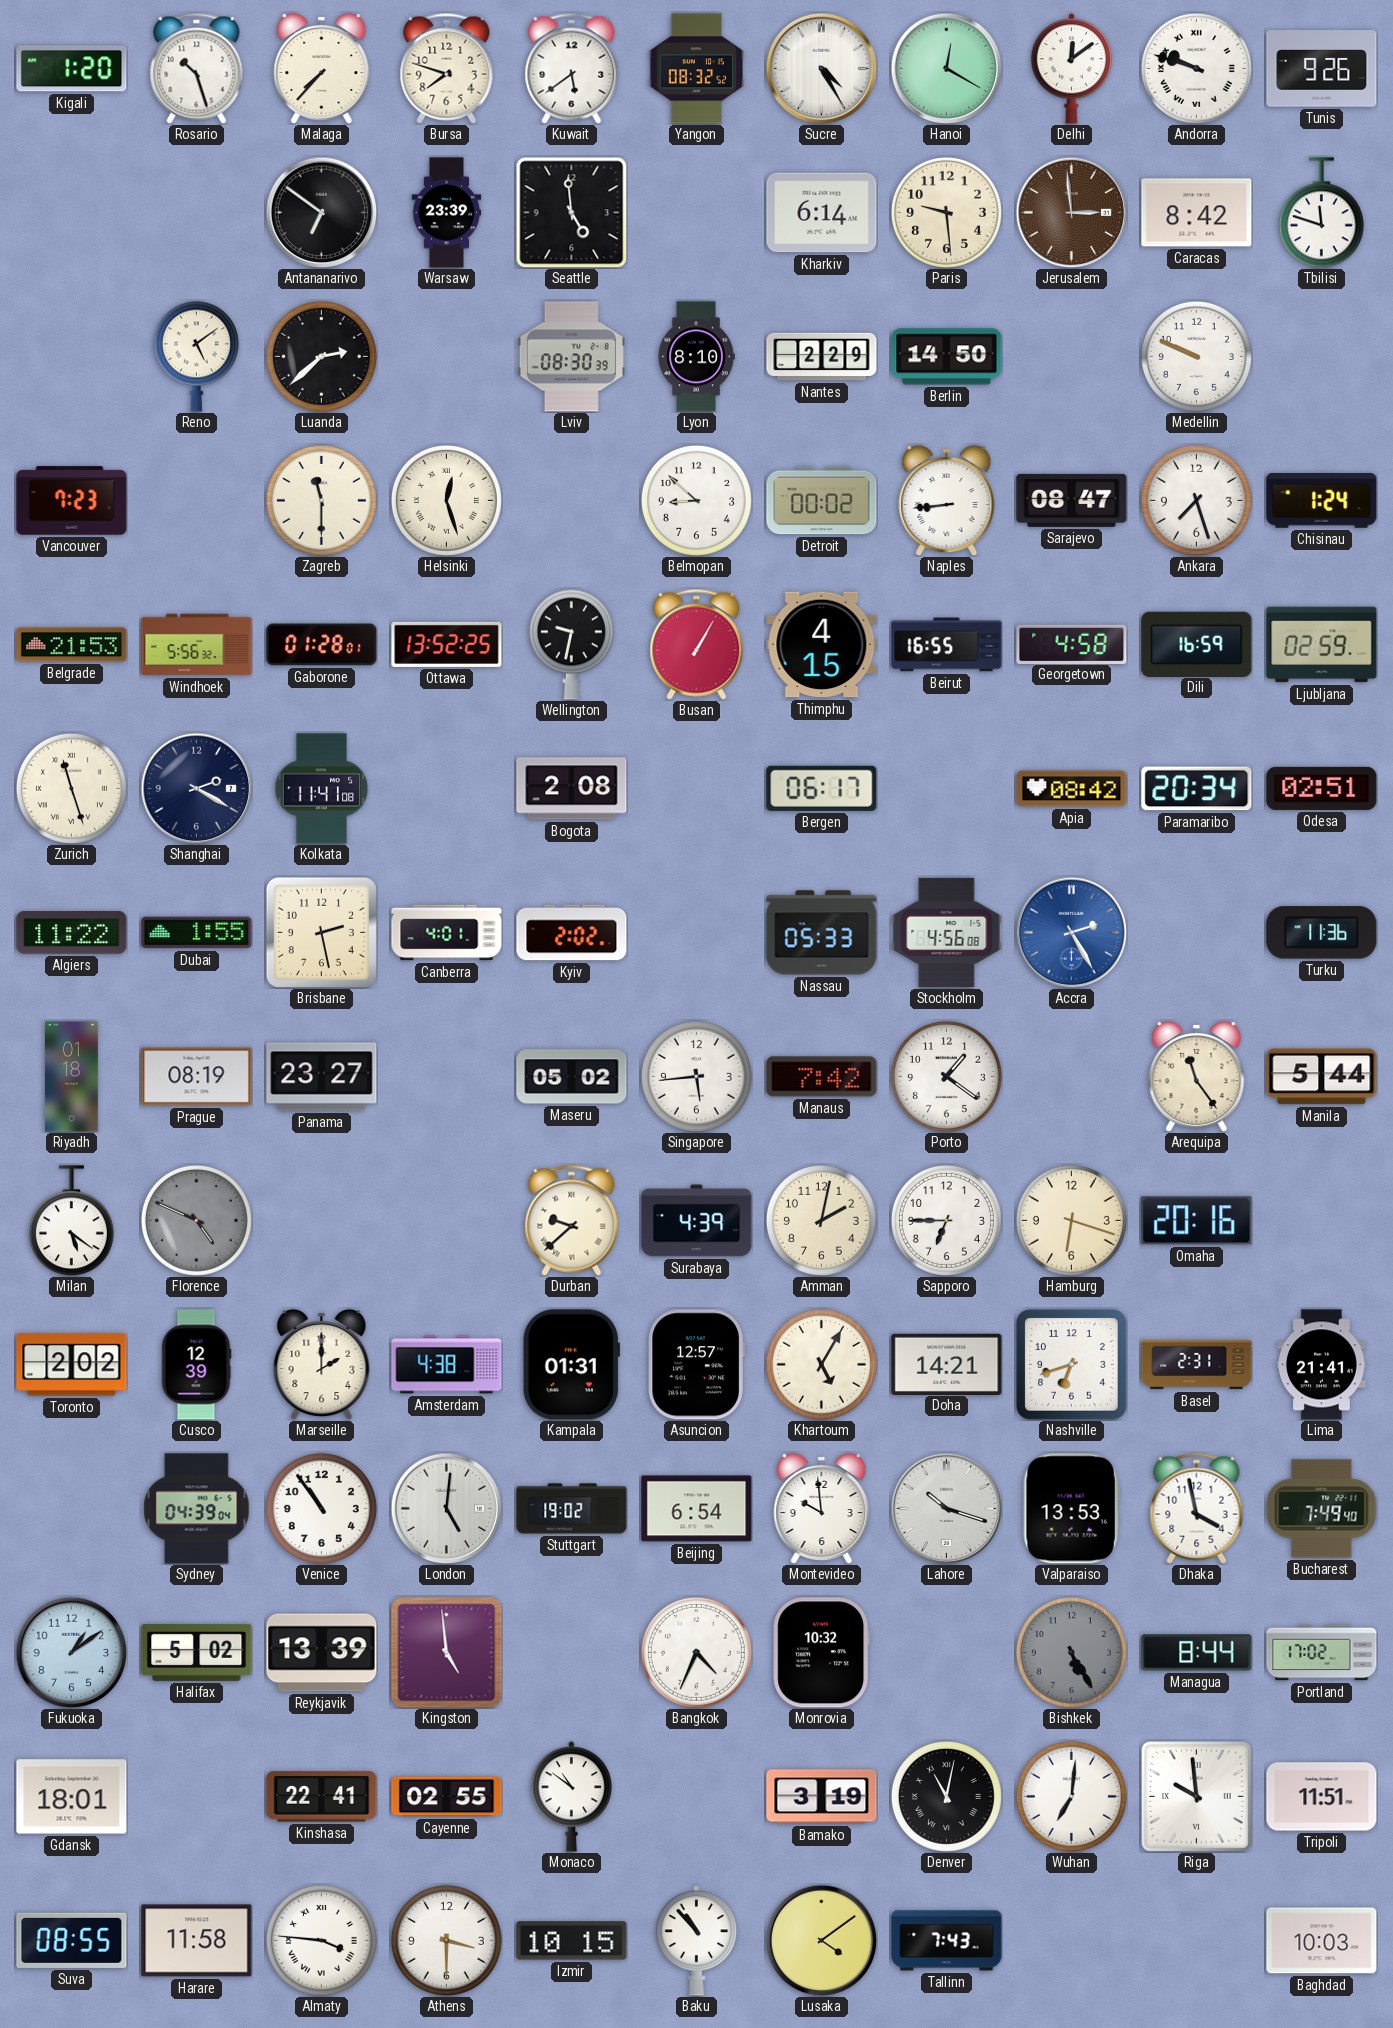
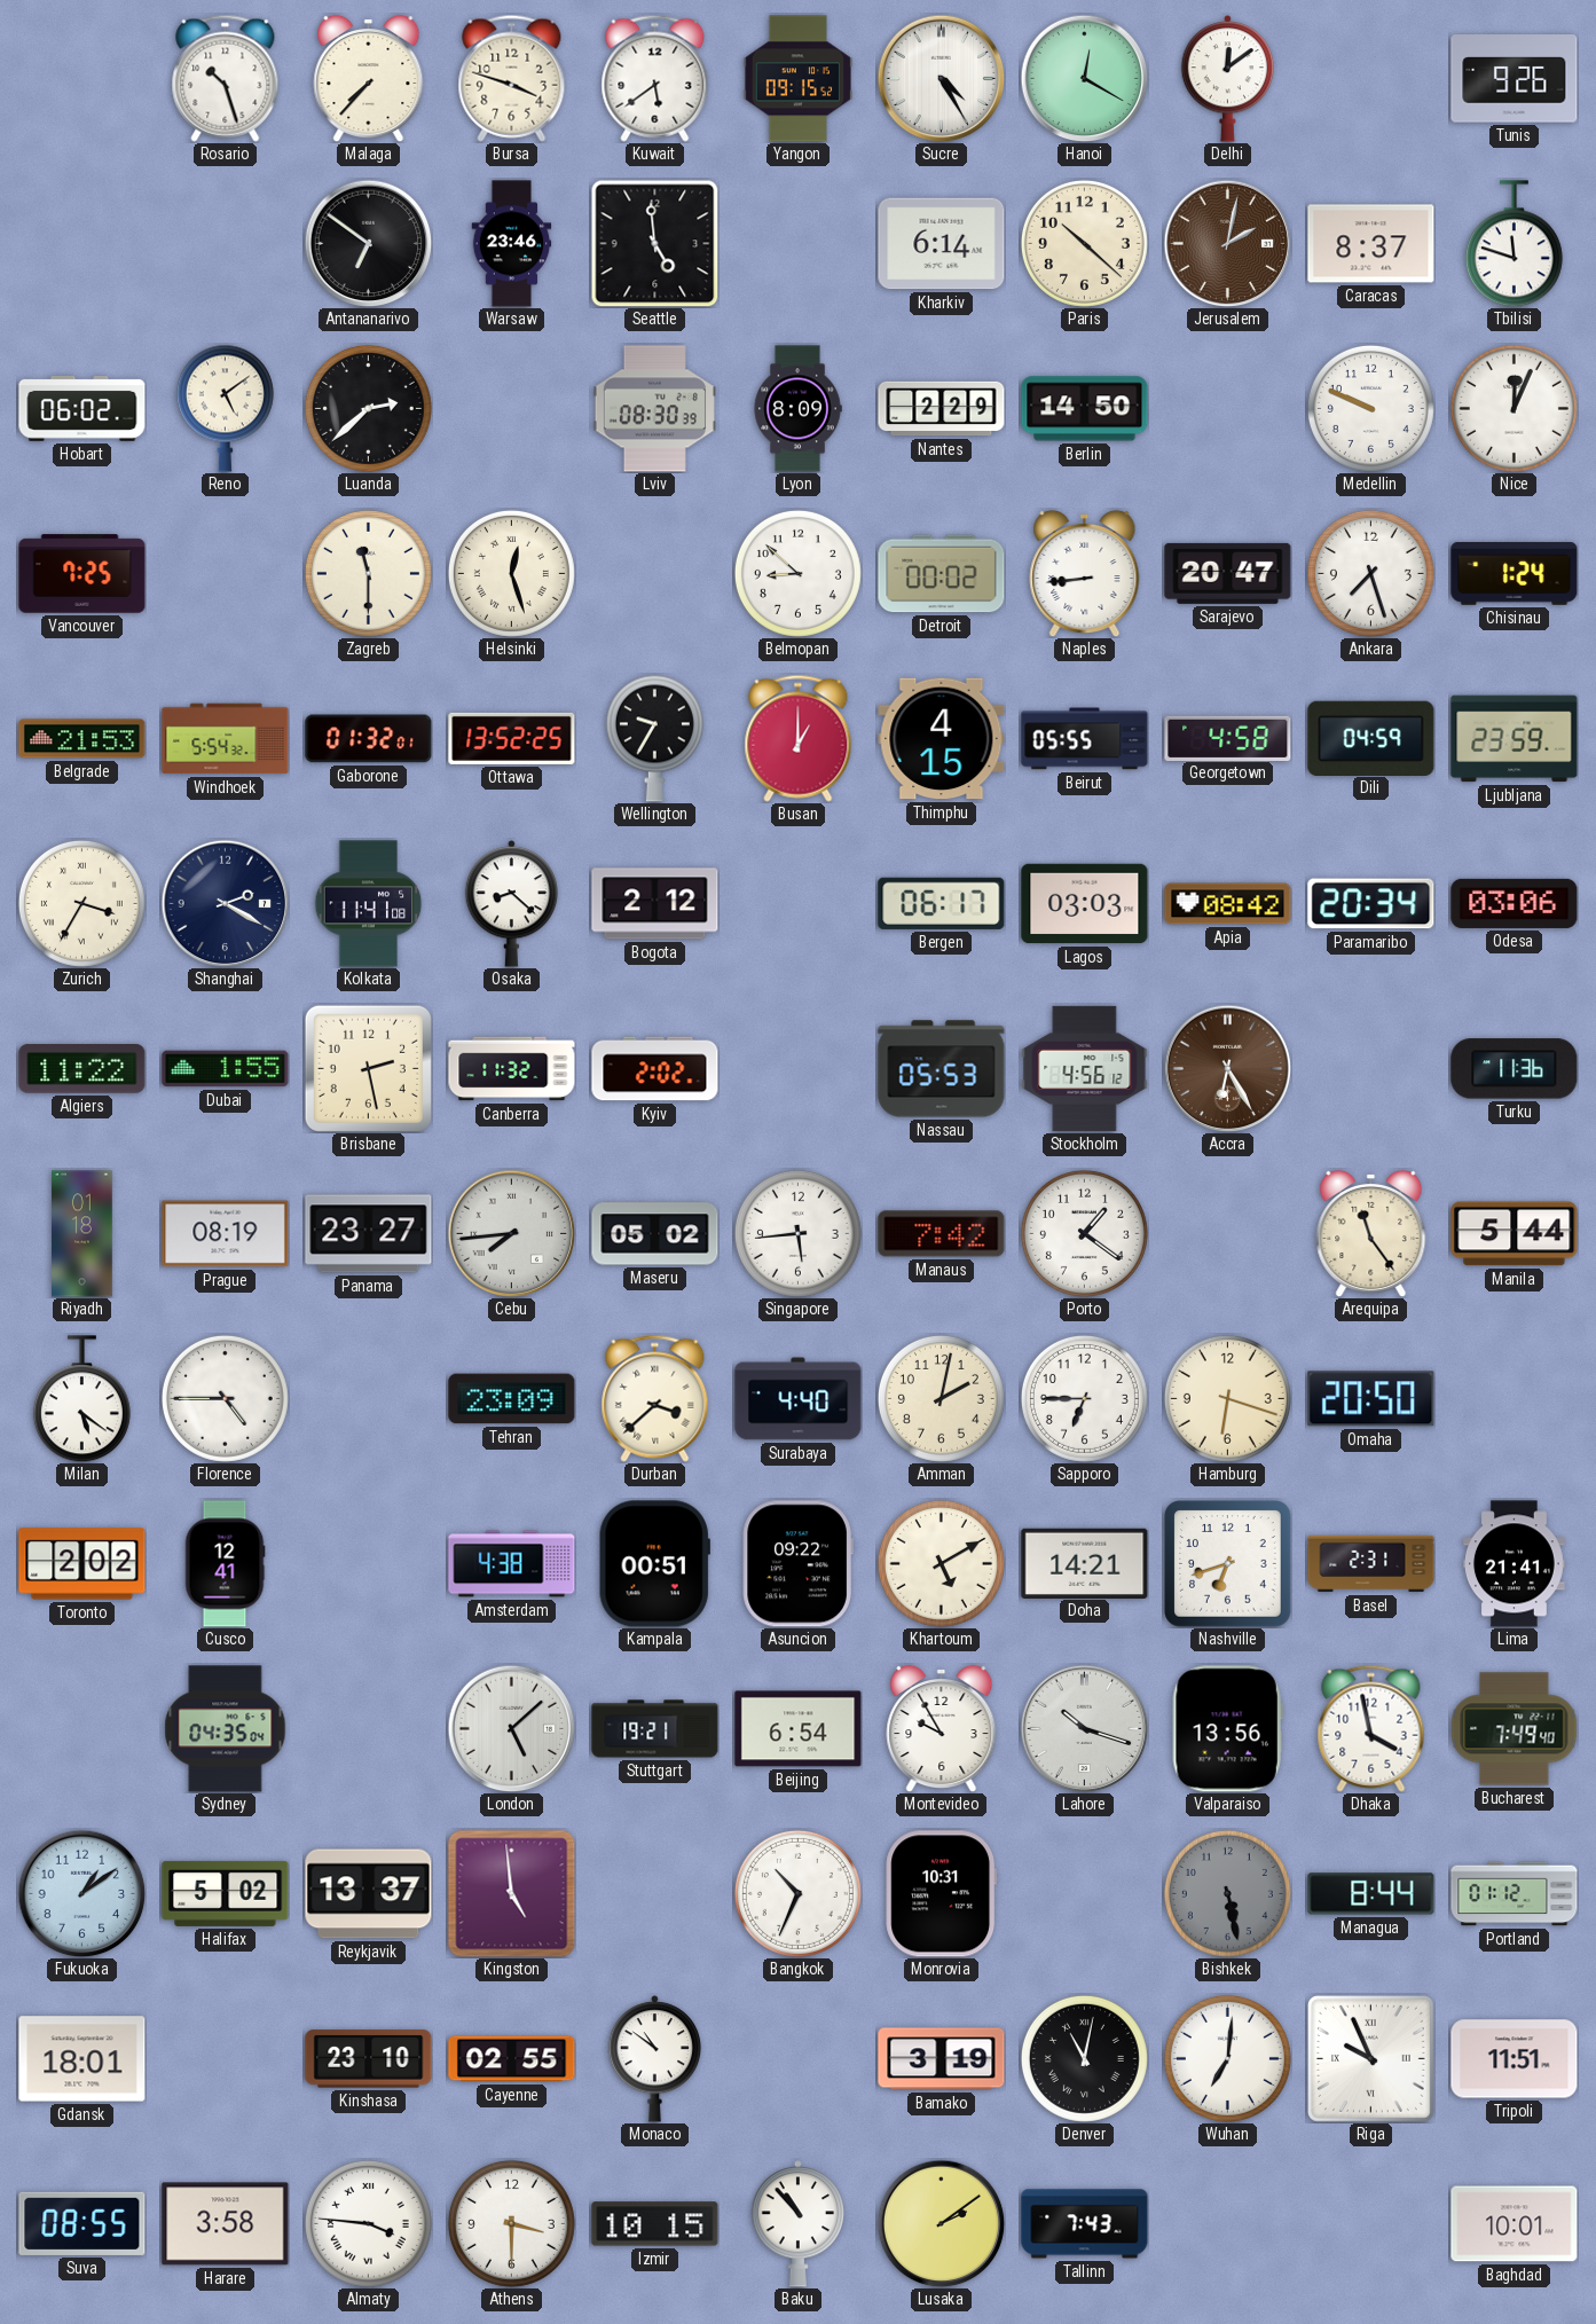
Kigali: 1:20 -> none (72, 69)
Bursa: 7:48 -> 3:48 (512, 78)
Yangon: 08:32 -> 09:15 (797, 79)
Andorra: 9:48 -> none (1196, 68)
Warsaw: 23:39 -> 23:46 (512, 244)
Paris: 9:29 -> 10:22 (1084, 243)
Jerusalem: 2:59 -> 2:02 (1227, 243)
Caracas: 8:42 -> 8:37 (1371, 244)
Hobart: none -> 06:02 (82, 408)
Lyon: 8:10 -> 8:09 (797, 409)
Nice: none -> 12:04 (1514, 408)
Vancouver: 7:23 -> 7:25 (82, 574)
Sarajevo: 08:47 -> 20:47 (1228, 573)
Windhoek: 5:56 -> 5:54 (226, 739)
Gaborone: 01:28 -> 01:32 (369, 739)
Wellington: 9:32 -> 9:35 (654, 738)
Busan: 1:05 -> 1:00 (799, 738)
Beirut: 16:55 -> 05:55 (1085, 739)
Dili: 16:59 -> 04:59 (1371, 738)
Ljubljana: 02:59 -> 23:59 (1515, 739)
Zurich: 11:27 -> 3:35 (81, 903)
Osaka: none -> 8:22 (512, 904)
Bogota: 2:08 -> 2:12 (655, 904)
Lagos: none -> 03:03 (1085, 904)
Odesa: 02:51 -> 03:06 (1515, 903)
Canberra: 4:01 -> 11:32 (512, 1069)
Nassau: 05:33 -> 05:53 (942, 1069)
Stockholm: 4:56:08 -> 4:56:12 (1085, 1068)
Accra: 2:25 -> 6:25 (1227, 1068)
Accra dial: blue -> brown (1227, 1068)
Cebu: none -> 7:44 (511, 1233)
Florence: 4:49 -> 4:45 (225, 1398)
Florence dial: grey -> white (225, 1398)
Tehran: none -> 23:09 (512, 1399)
Durban: 9:38 -> 3:38 (655, 1398)
Surabaya: 4:39 -> 4:40 (799, 1399)
Omaha: 20:16 -> 20:50 (1371, 1399)
Cusco: 12:39 -> 12:41 (225, 1564)
Marseille: 2:00 -> none (322, 1364)
Kampala: 01:31 -> 00:51 (654, 1564)
Asuncion: 12:57 -> 09:22 (797, 1564)
Khartoum: 5:05 -> 5:10 (941, 1563)
Sydney: 04:39 -> 04:35 (226, 1729)
Venice: 10:54 -> none (321, 1508)
London: 5:01 -> 5:08 (511, 1728)
Stuttgart: 19:02 -> 19:21 (655, 1729)
Montevideo: 9:59 -> 9:55 (942, 1728)
Valparaiso: 13:53 -> 13:56 (1227, 1729)
Reykjavik: 13:39 -> 13:37 (369, 1894)
Bangkok: 4:34 -> 10:34 (797, 1893)
Monrovia: 10:32 -> 10:31 (941, 1894)
Bishkek: 5:25 -> 5:28 (1227, 1893)
Portland: 17:02 -> 01:12 (1515, 1894)
Kinshasa: 22:41 -> 23:10 (369, 2059)
Riga: 9:59 -> 9:56 (1370, 2058)
Harare: 11:58 -> 3:58 (226, 2224)
Lusaka: 4:09 -> 2:09 (941, 2223)
Baghdad: 10:03 -> 10:01 (1515, 2224)
